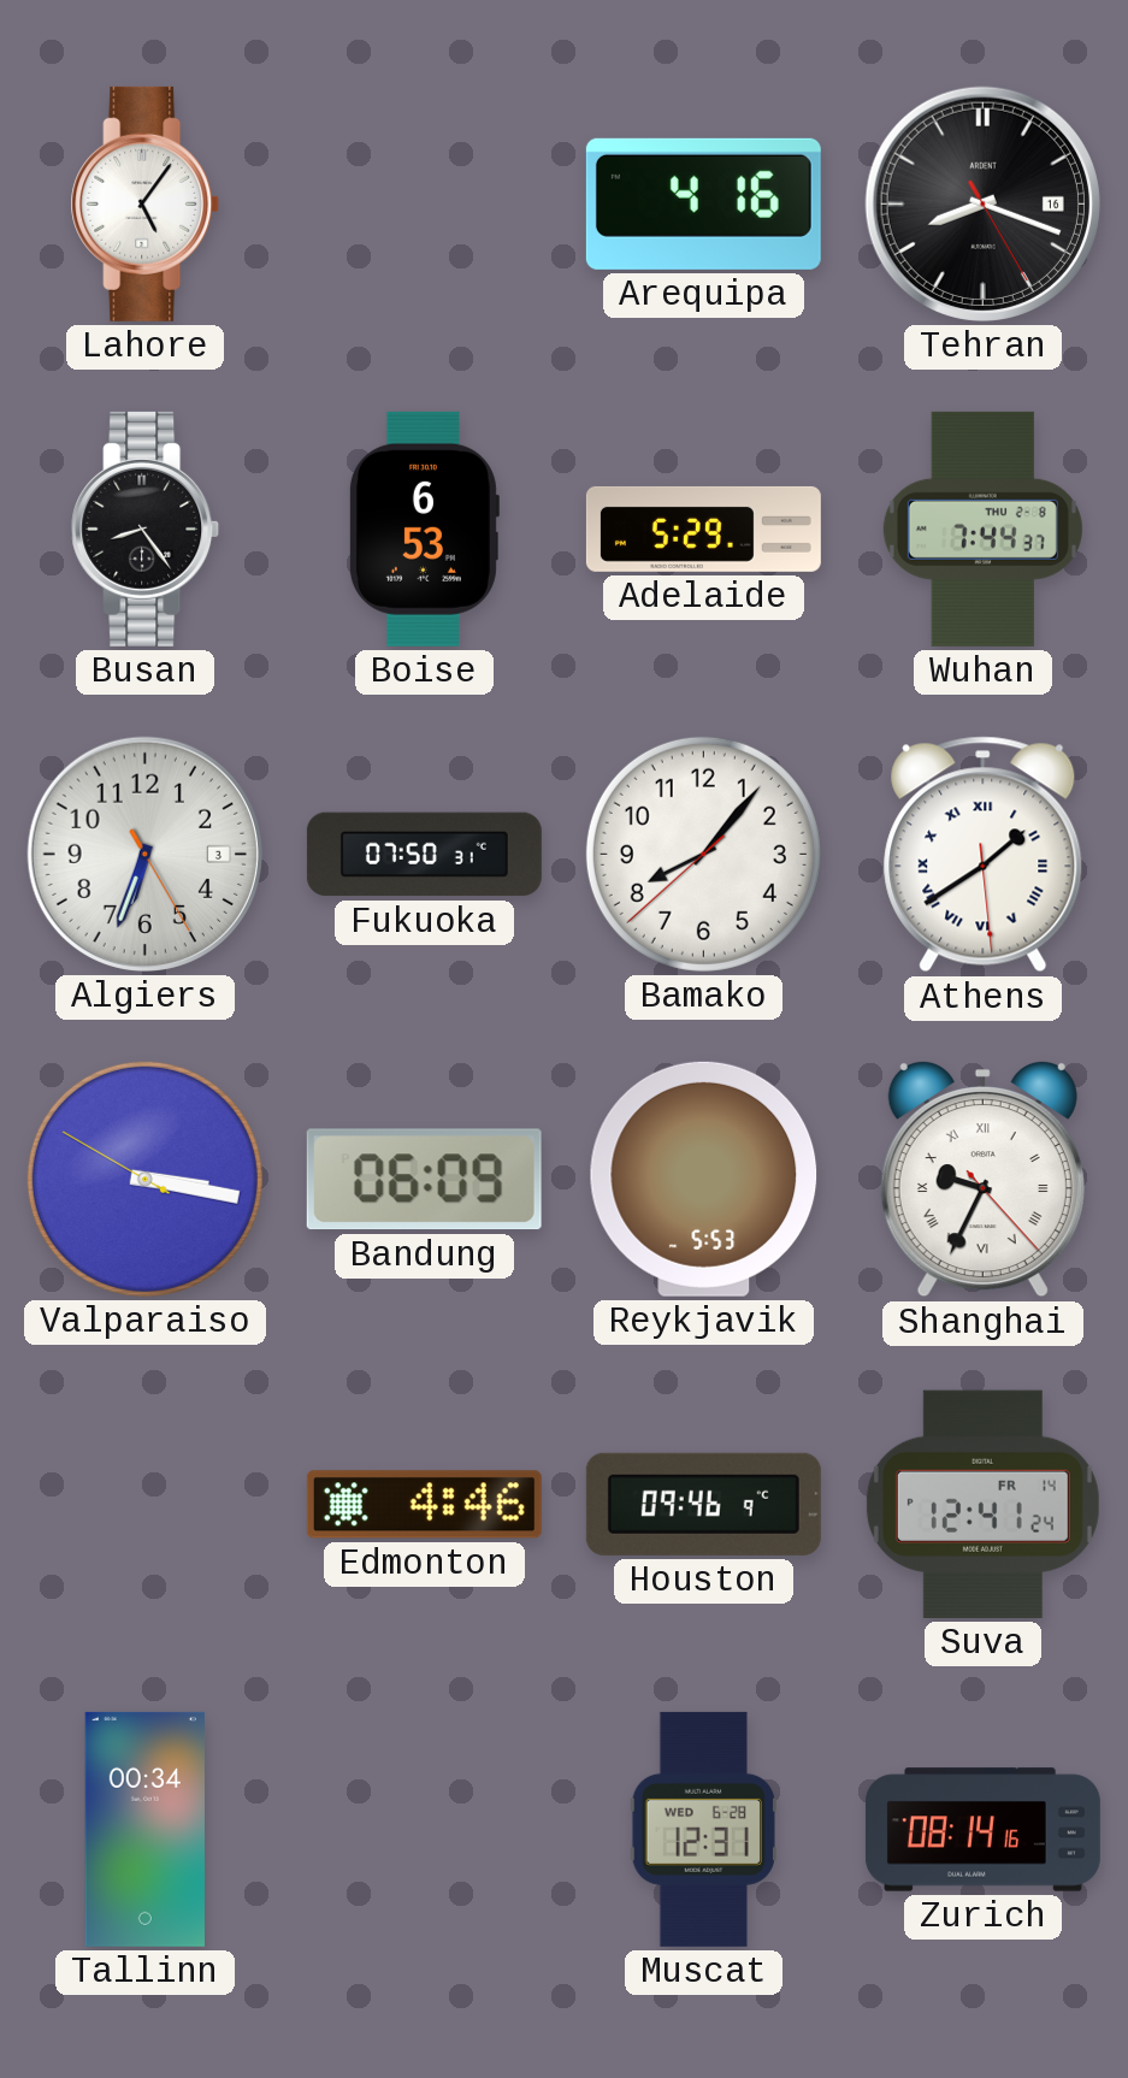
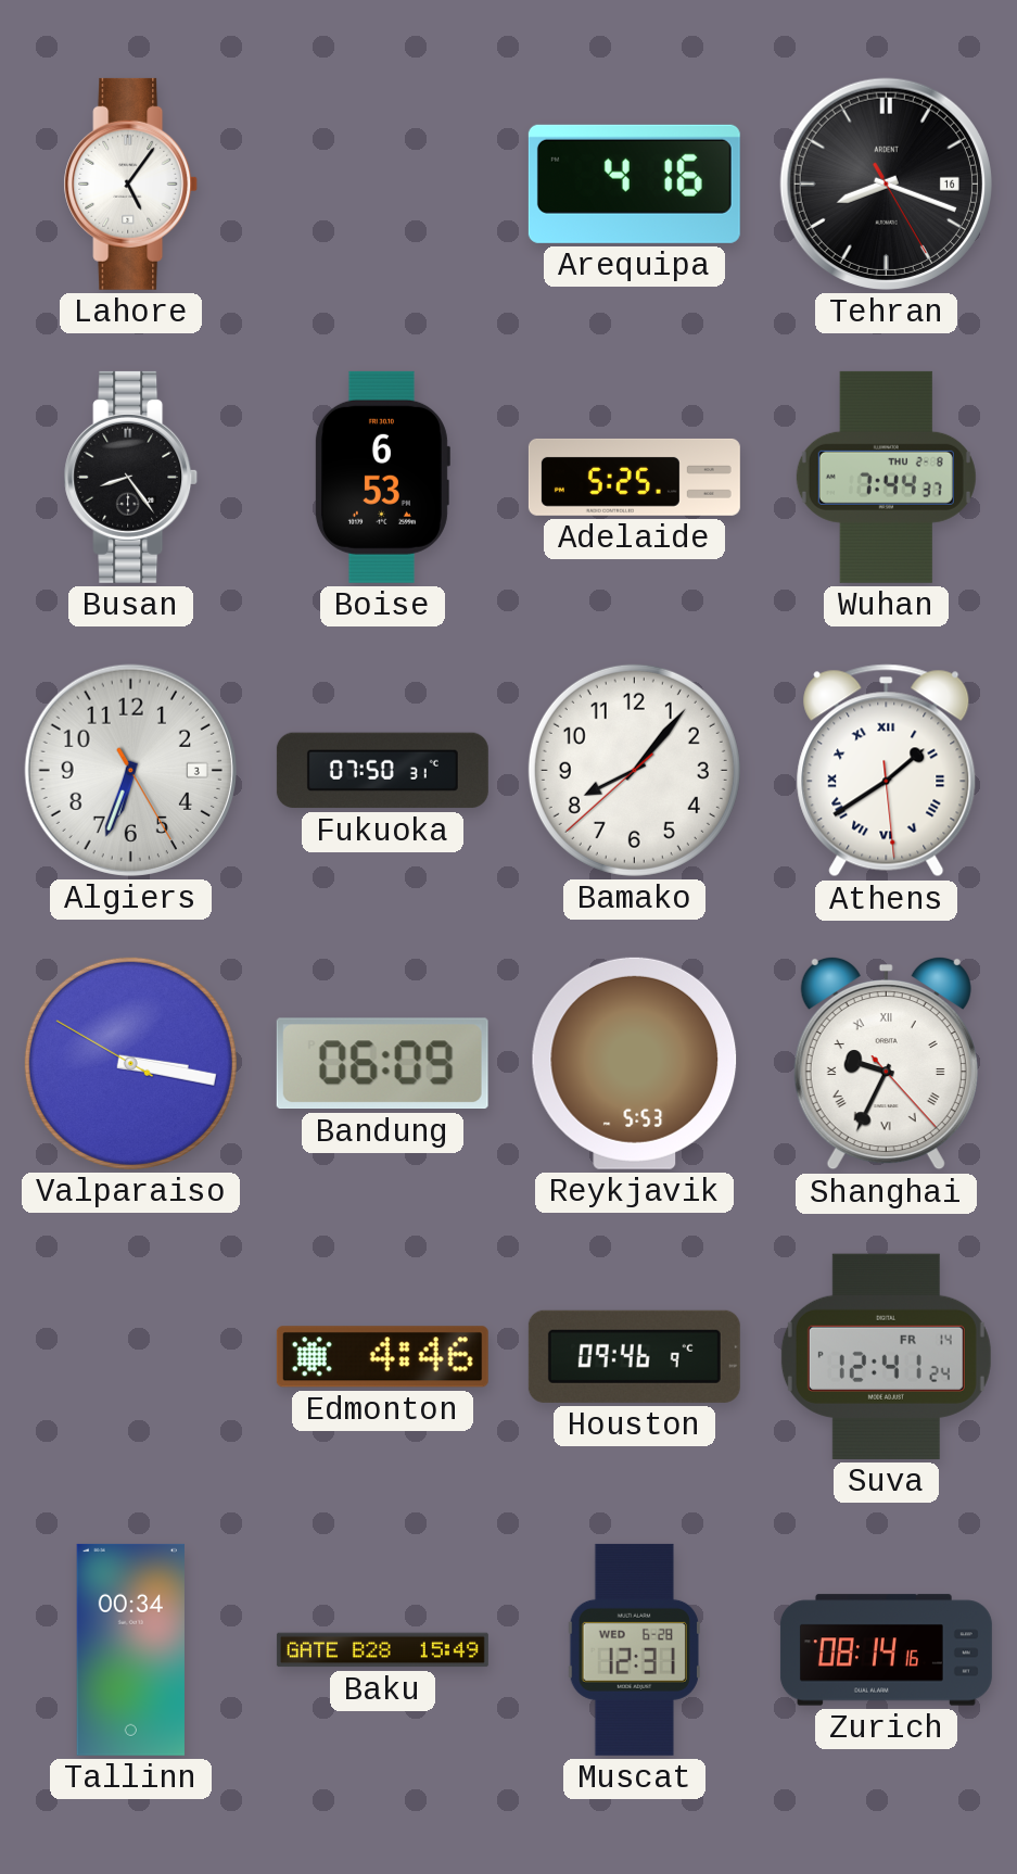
Adelaide: 5:29 -> 5:25 (634, 477)
Baku: none -> 15:49 (382, 1650)
